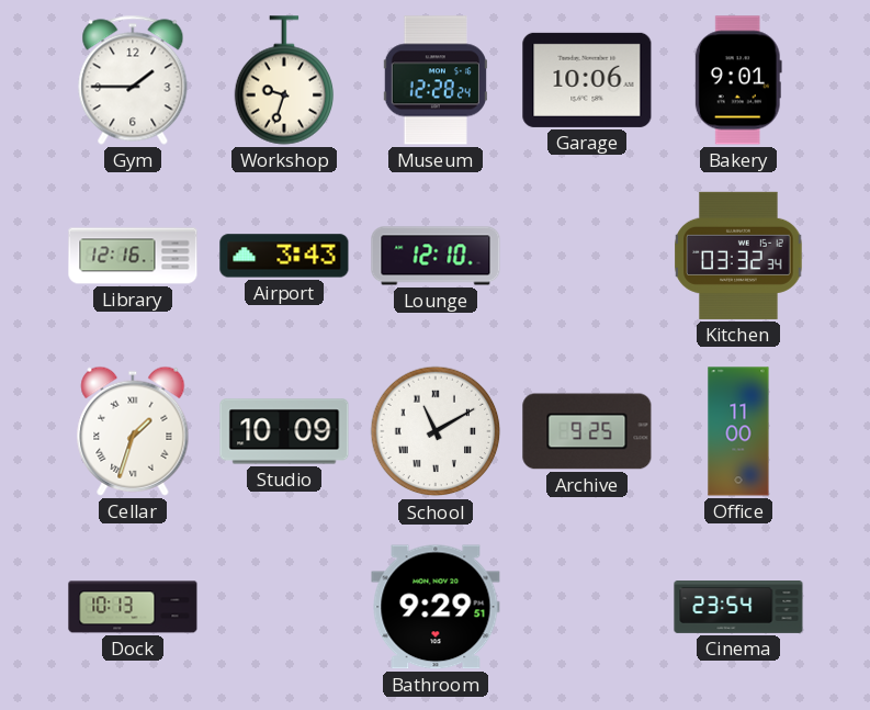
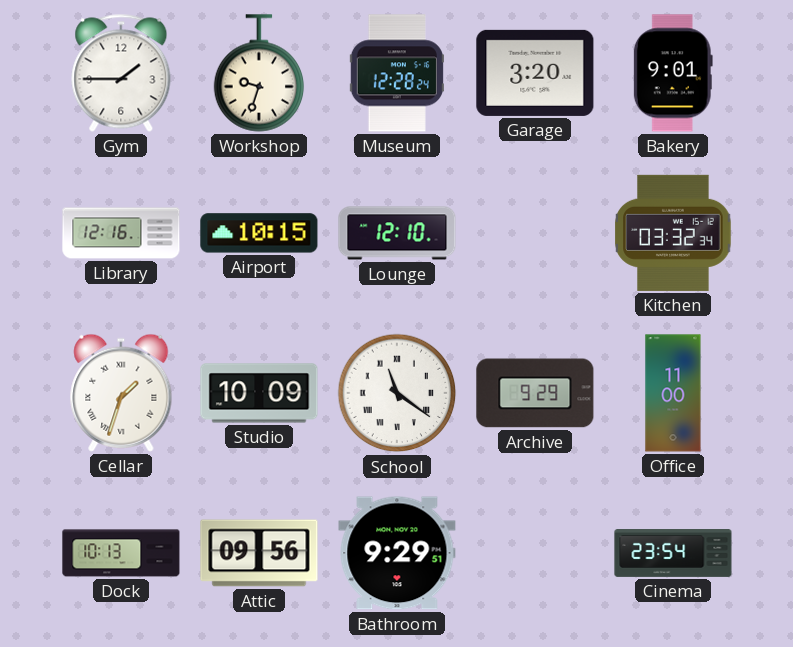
Garage: 10:06 -> 3:20 (535, 73)
Airport: 3:43 -> 10:15 (259, 233)
School: 11:10 -> 11:21 (397, 393)
Archive: 9:25 -> 9:29 (535, 393)
Attic: none -> 09:56 (259, 553)
